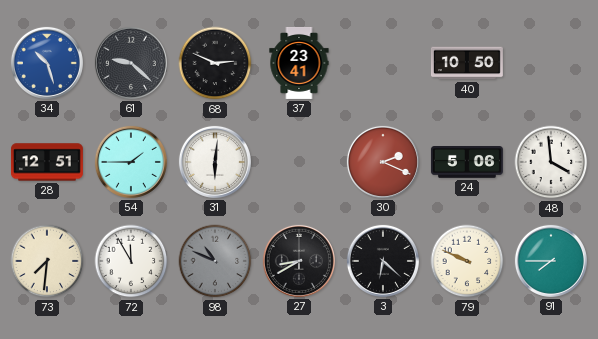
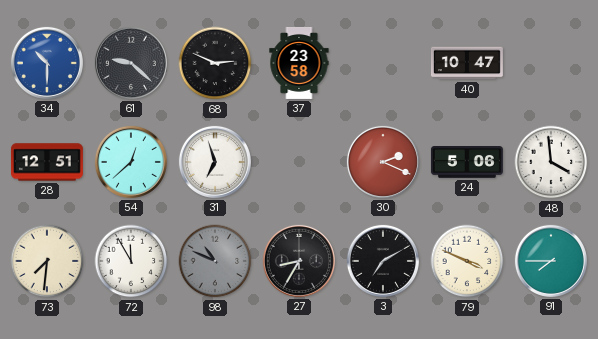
34: 10:27 -> 10:30 (47, 63)
37: 23:41 -> 23:58 (299, 63)
40: 10:50 -> 10:47 (467, 63)
54: 1:45 -> 12:38 (131, 162)
31: 6:01 -> 6:57 (215, 162)
27: 8:40 -> 8:35 (299, 261)
3: 6:22 -> 7:10 (383, 261)
79: 9:49 -> 3:49 (467, 261)
